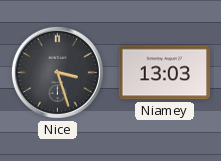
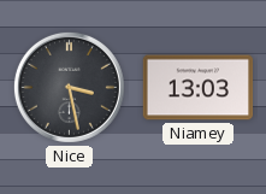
Nice: 3:27 -> 3:28 (69, 87)
